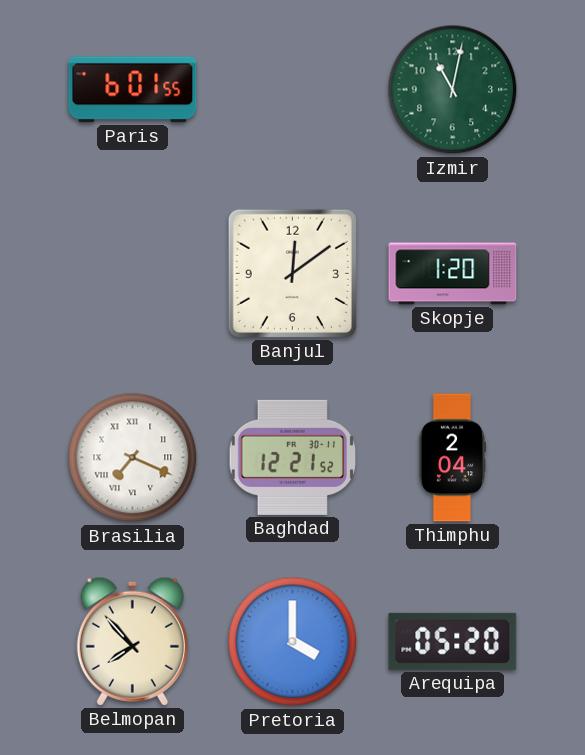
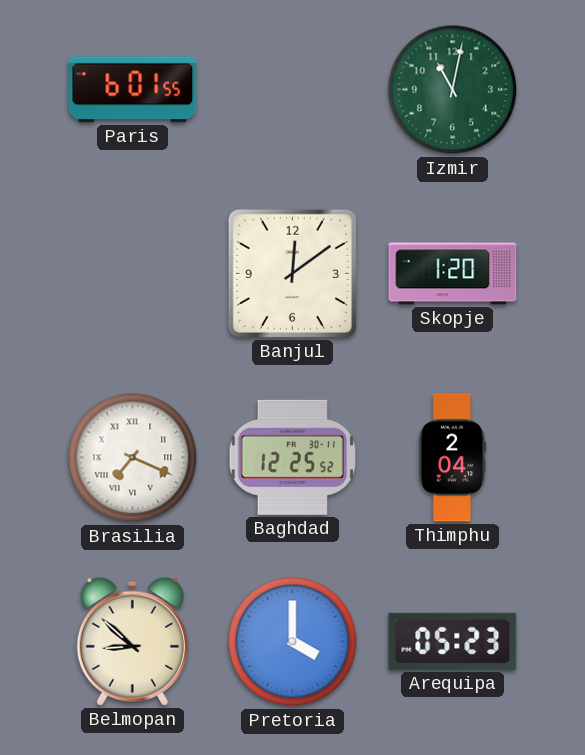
Baghdad: 12:21 -> 12:25 (292, 457)
Belmopan: 7:53 -> 8:52 (132, 641)
Arequipa: 05:20 -> 05:23 (453, 641)
